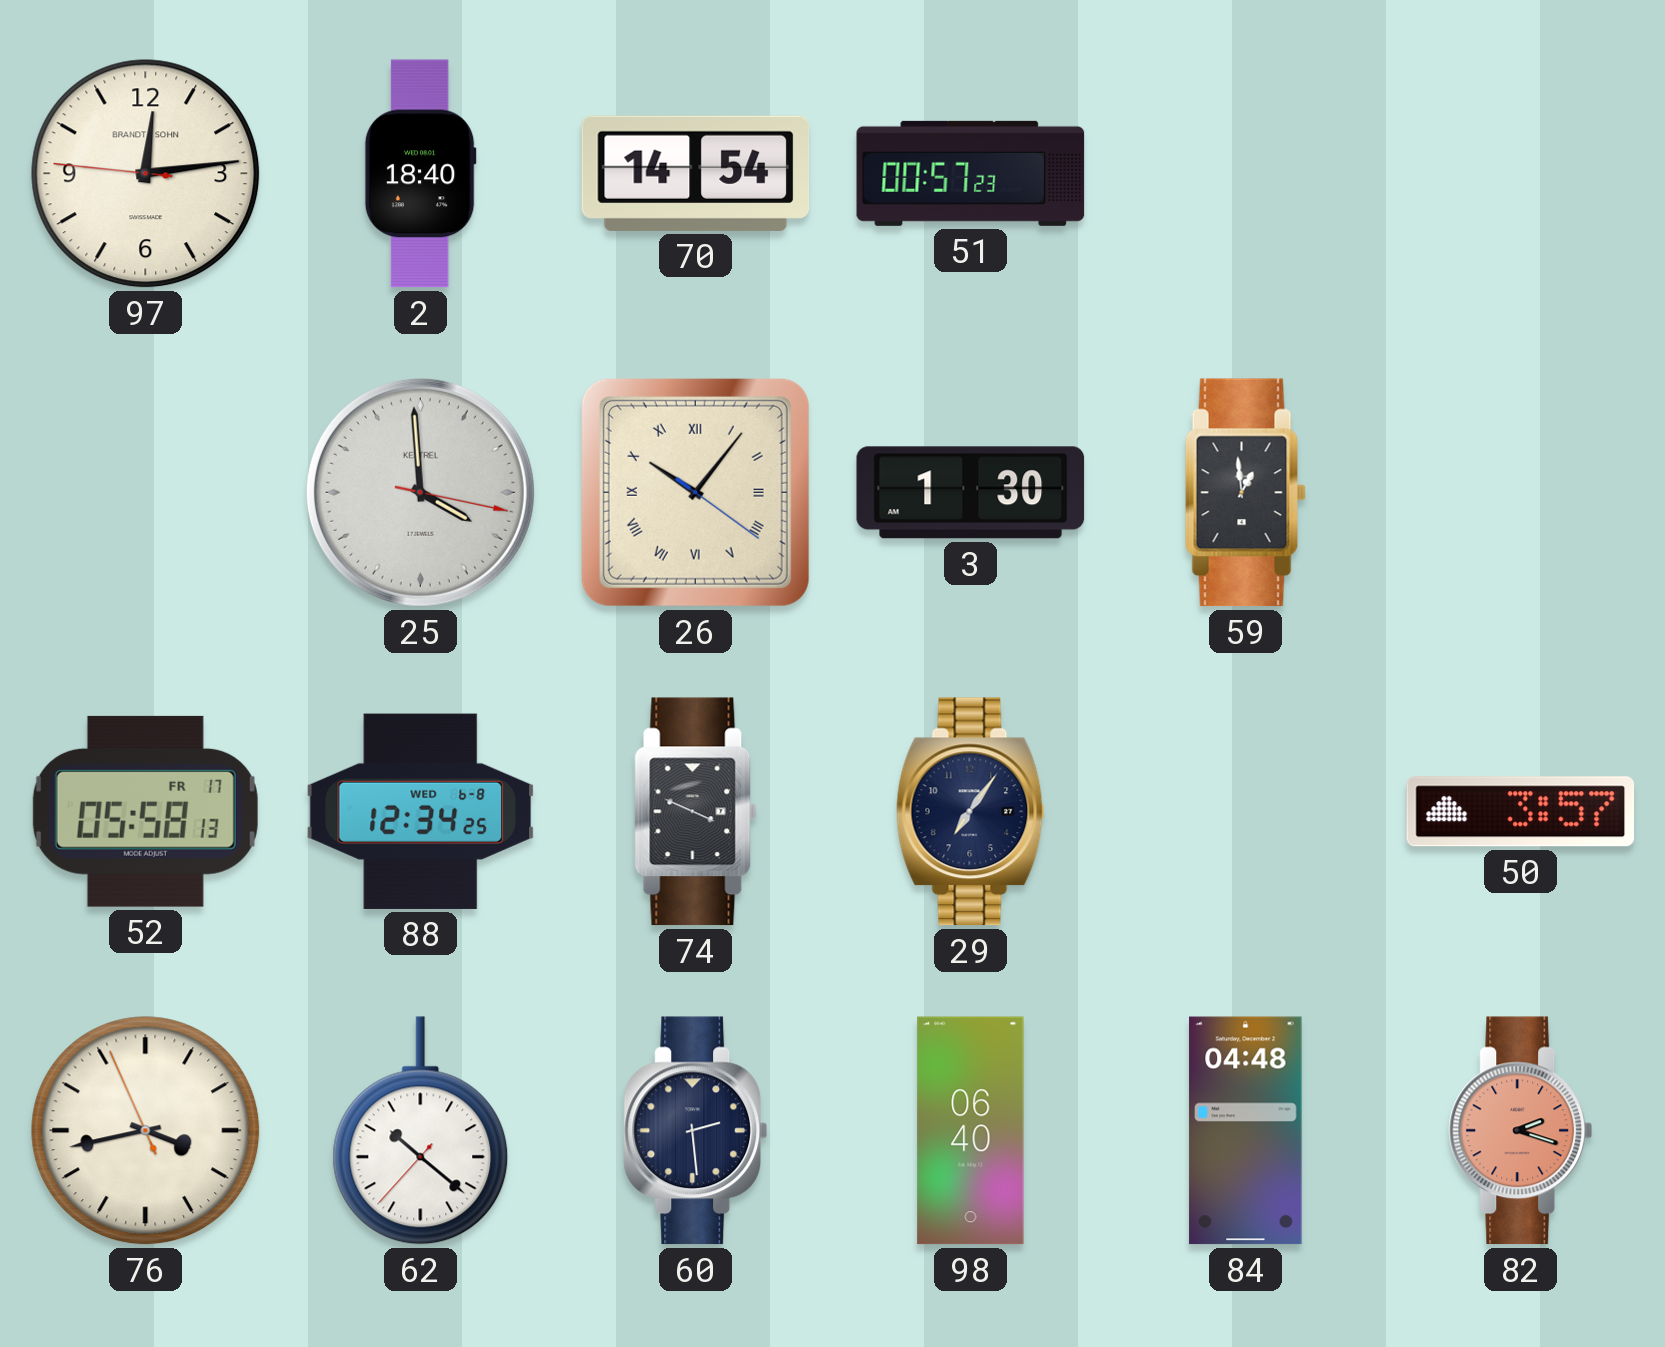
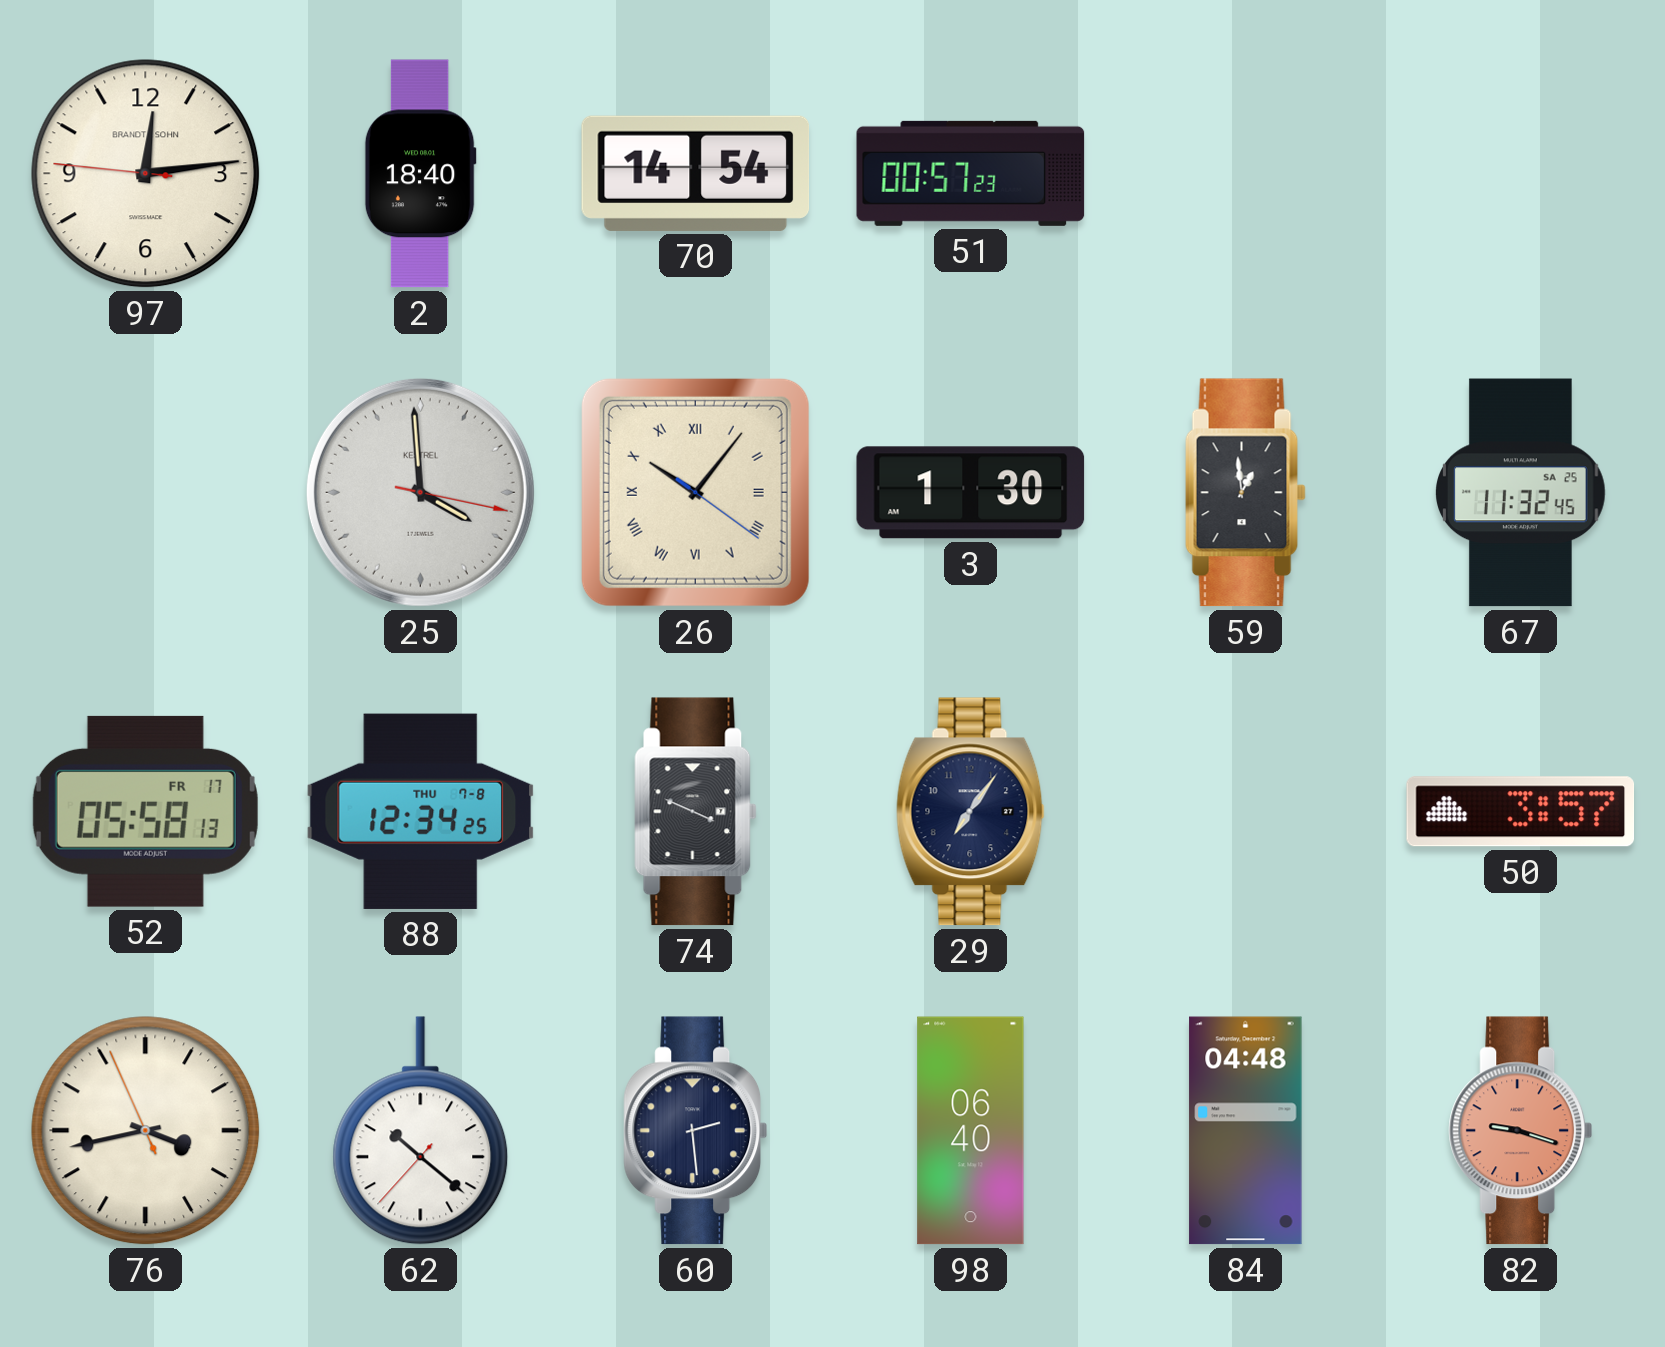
67: none -> 11:32 (1521, 493)
88 date: WED 6-8 -> THU 7-8 (421, 811)
82: 2:18 -> 9:18 (1521, 1131)
